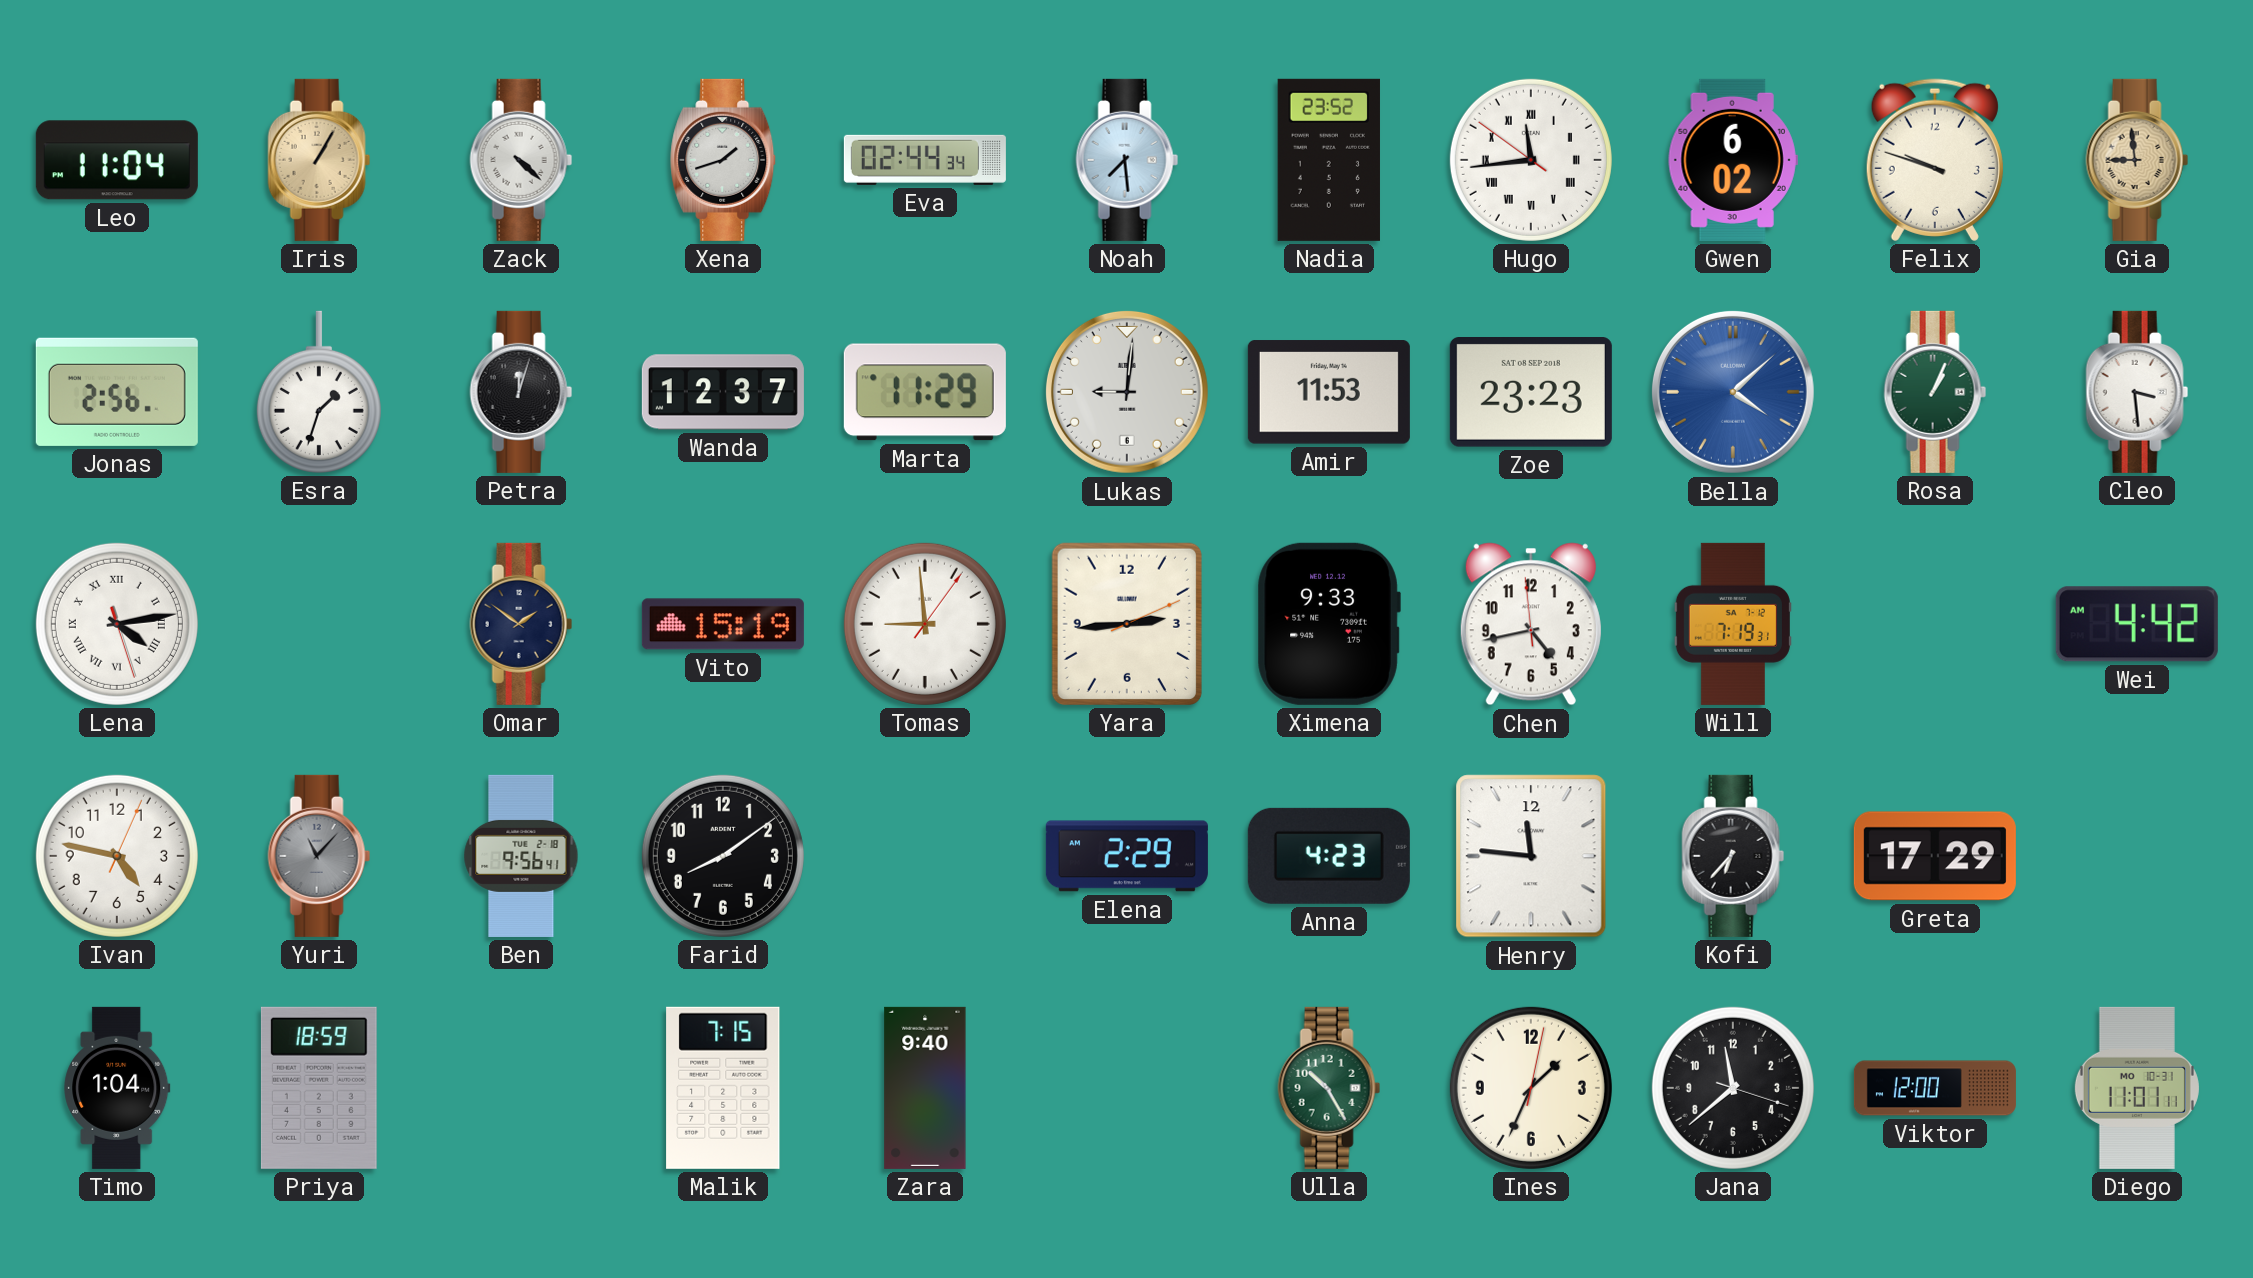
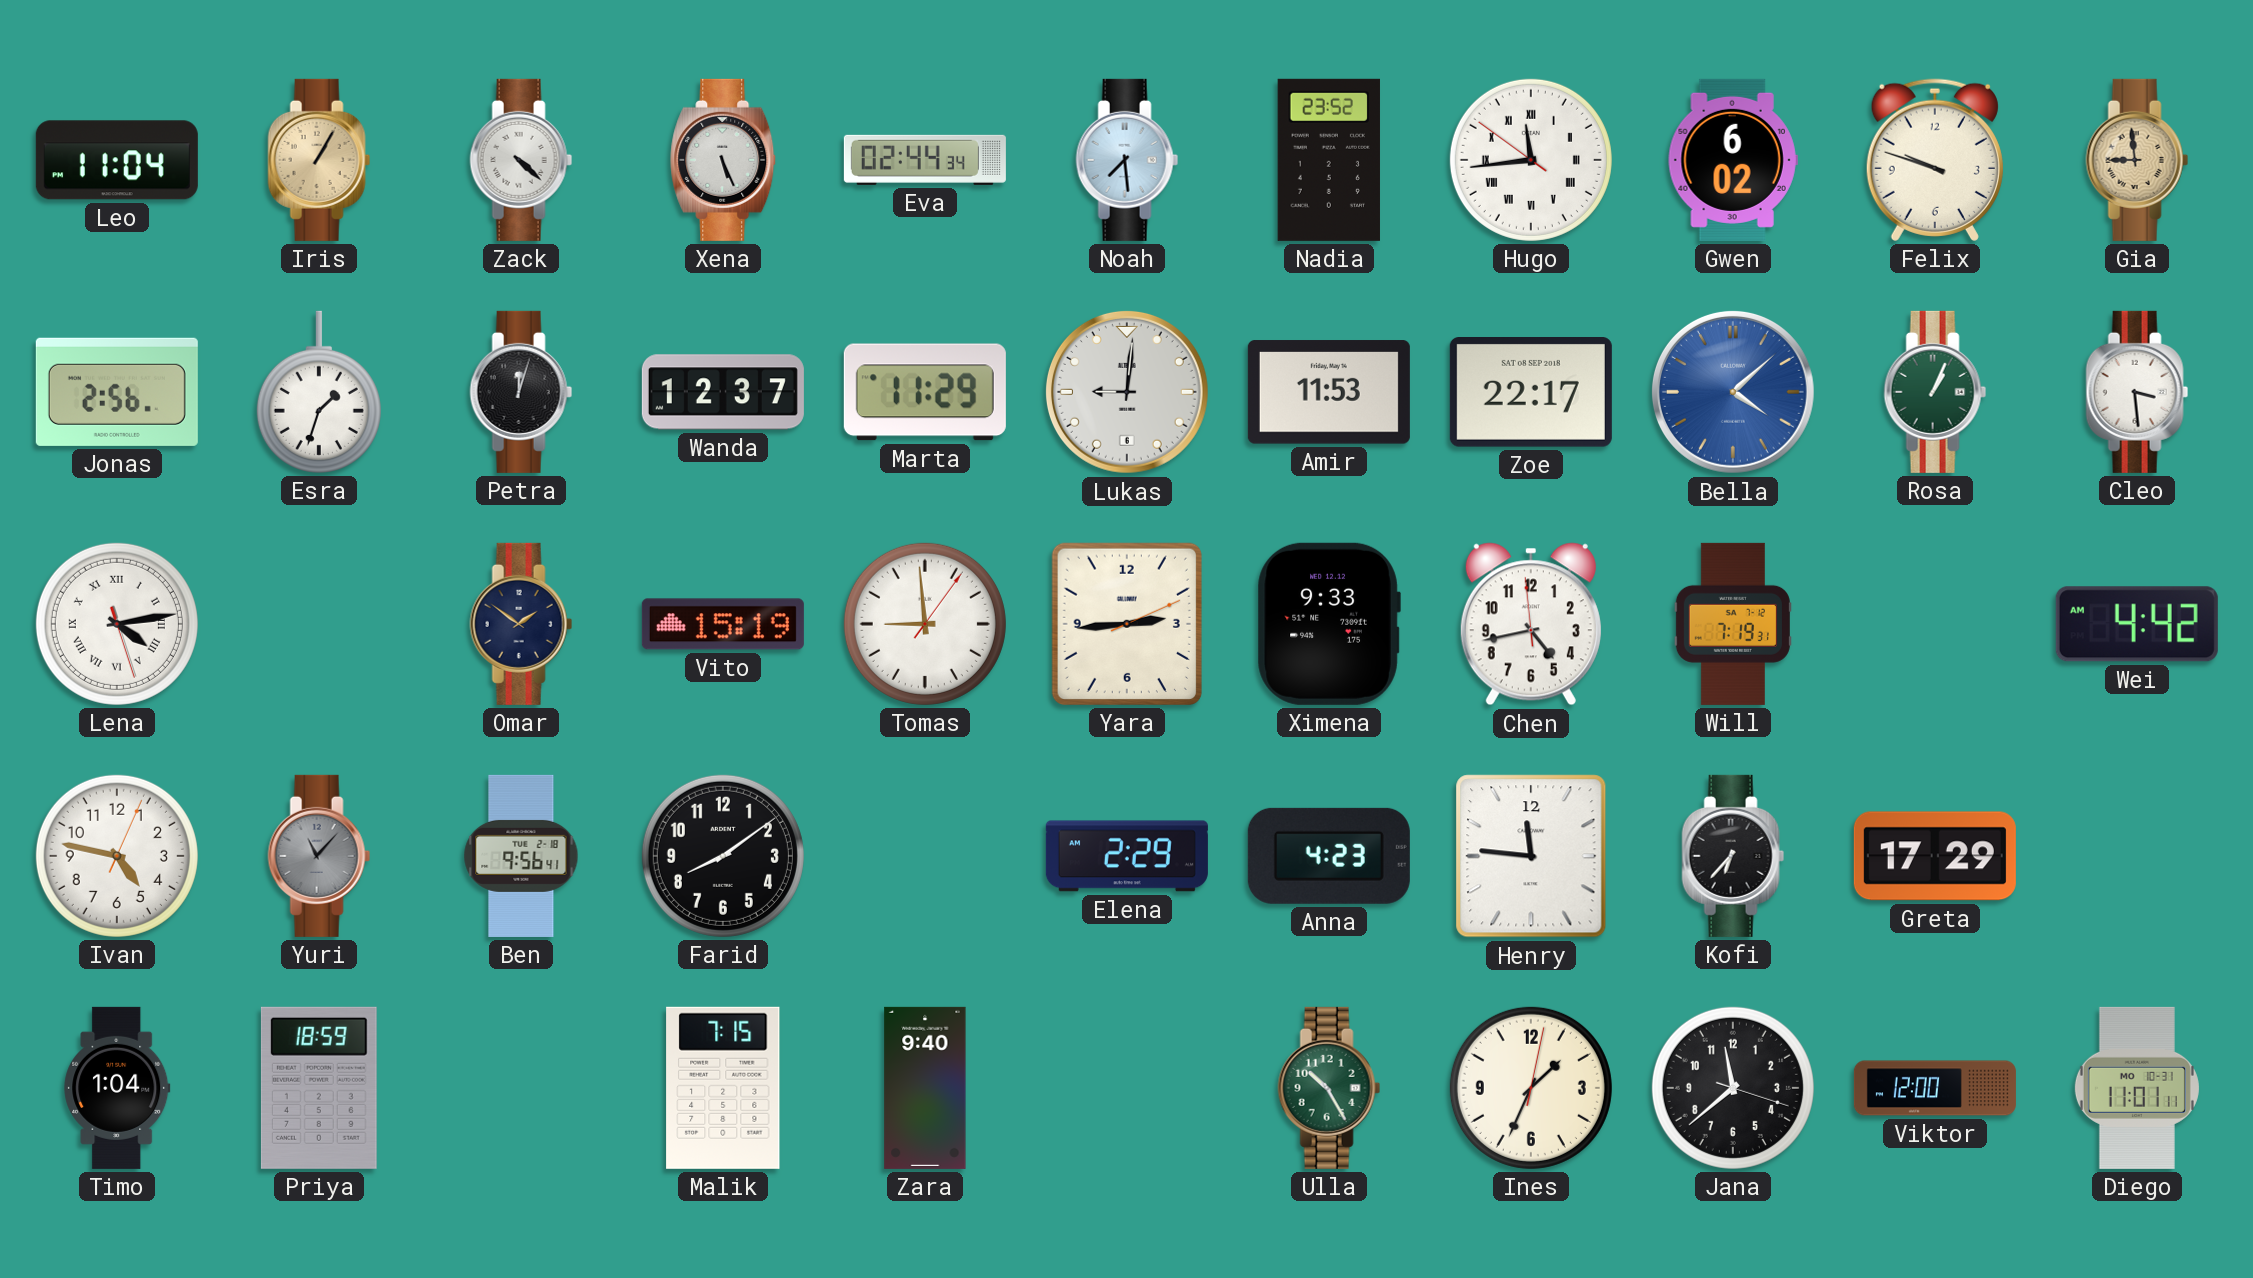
Xena: 1:42 -> 5:26 (724, 160)
Zoe: 23:23 -> 22:17 (1531, 393)
